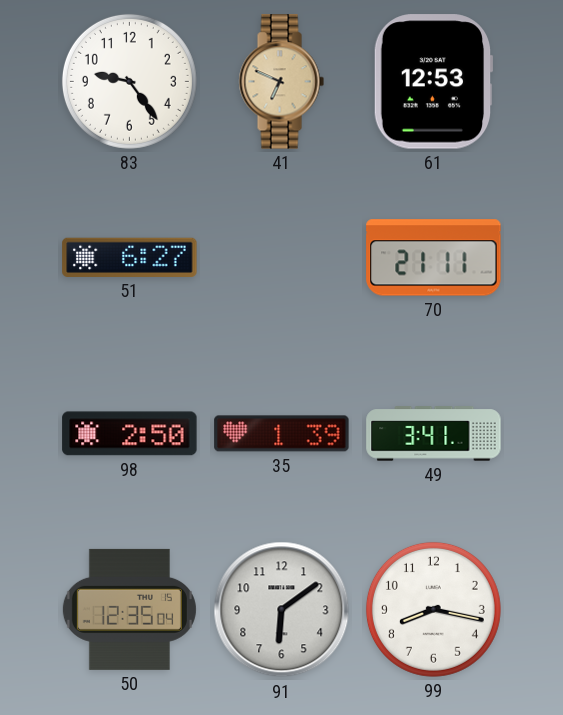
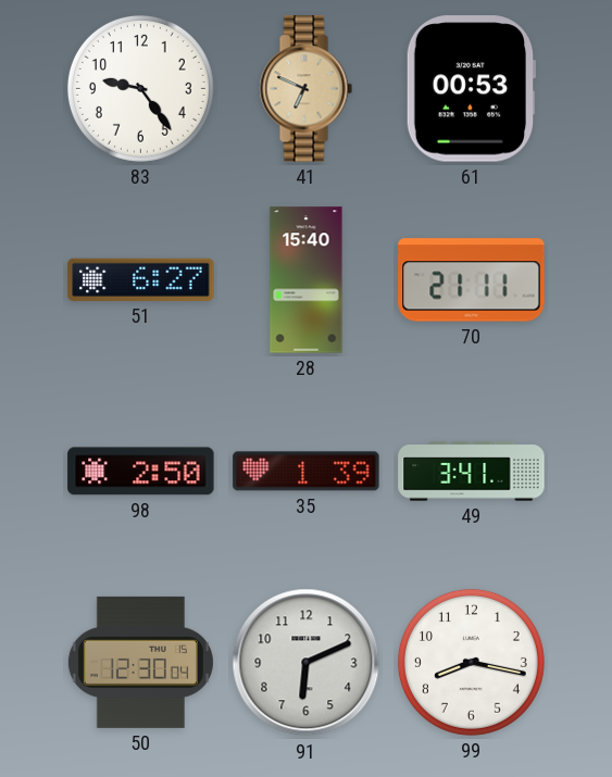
61: 12:53 -> 00:53 (471, 89)
28: none -> 15:40 (307, 280)
50: 12:35 -> 12:30 (140, 662)
91: 6:09 -> 6:11 (307, 663)
